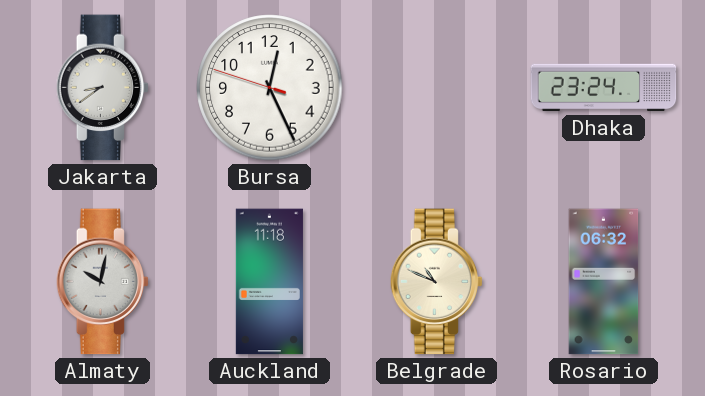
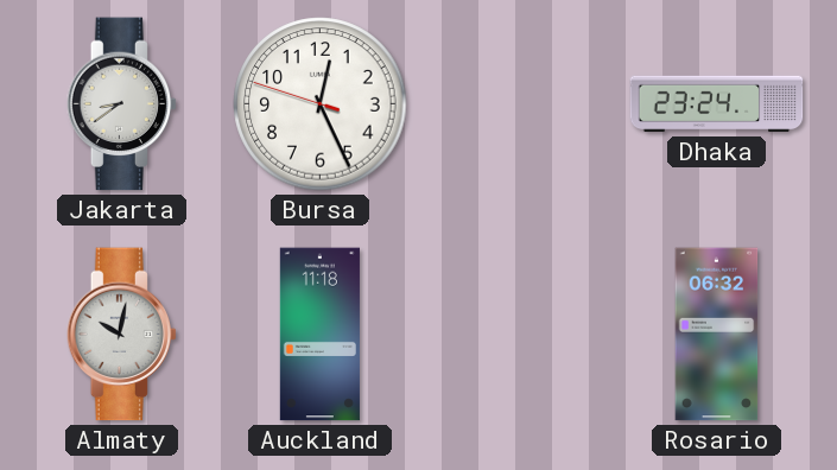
Belgrade: 10:49 -> none (437, 282)
